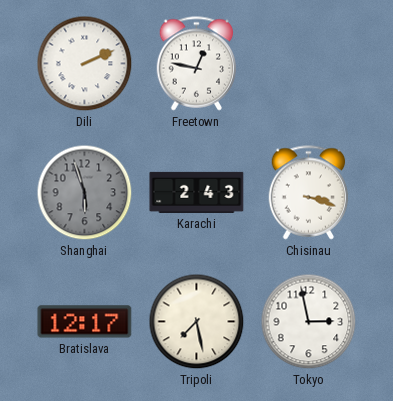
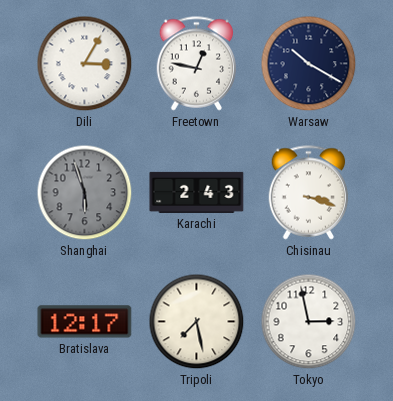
Dili: 2:11 -> 3:05 (85, 64)
Warsaw: none -> 10:20 (309, 64)
